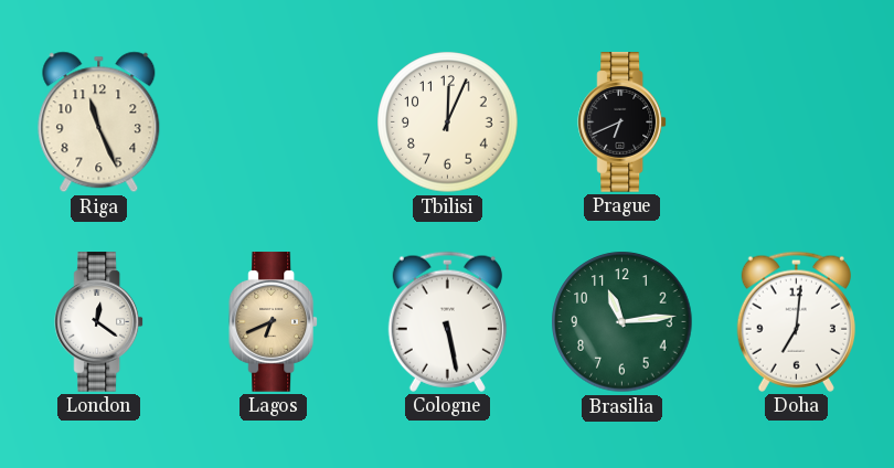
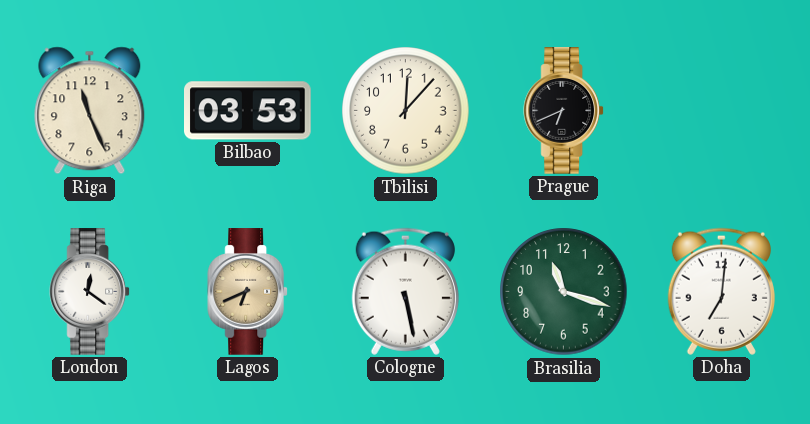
Bilbao: none -> 03:53 (248, 111)
Tbilisi: 12:04 -> 12:07 (406, 111)
Brasilia: 11:14 -> 11:18 (564, 292)
